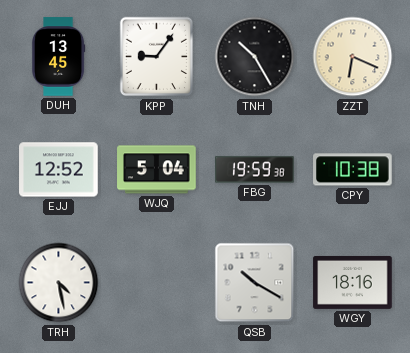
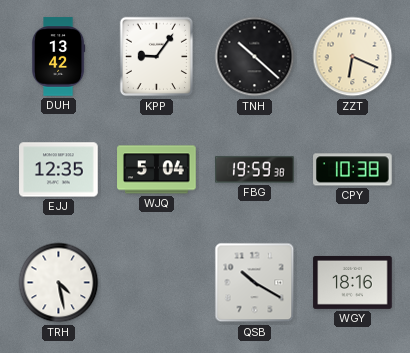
DUH: 13:45 -> 13:42 (58, 57)
TNH: 10:25 -> 10:22 (255, 57)
EJJ: 12:52 -> 12:35 (59, 170)
